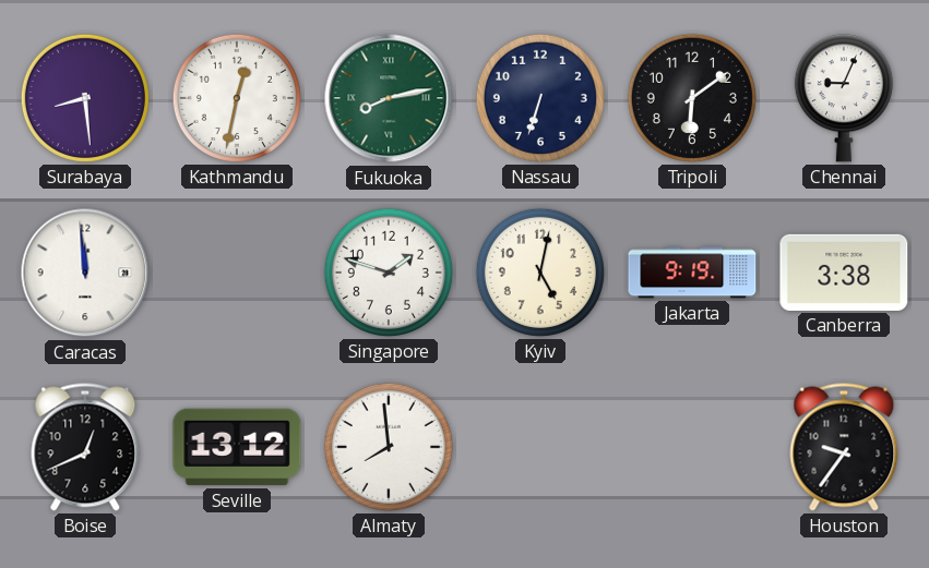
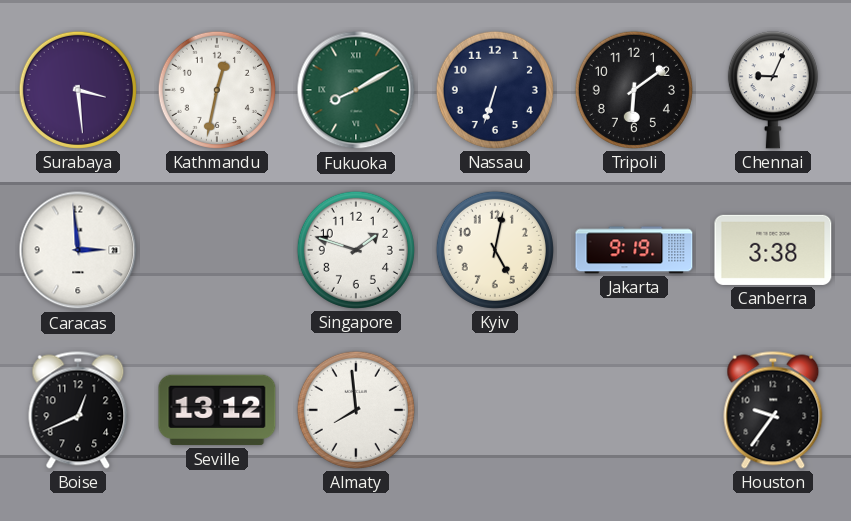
Surabaya: 8:29 -> 3:29 (78, 90)
Fukuoka: 8:13 -> 8:10 (356, 90)
Caracas: 11:59 -> 2:59 (78, 250)
